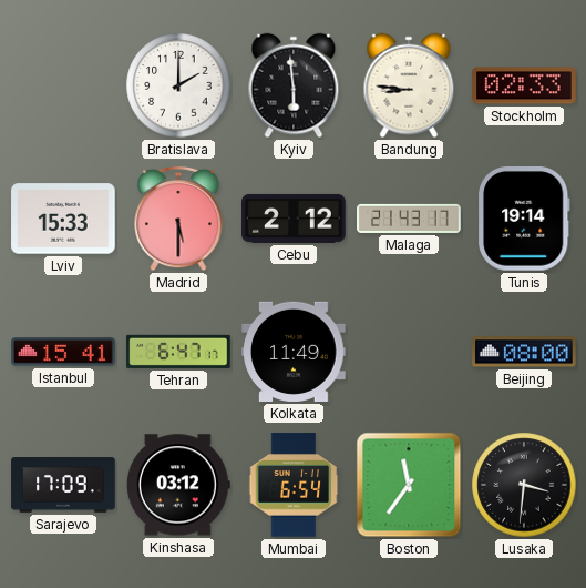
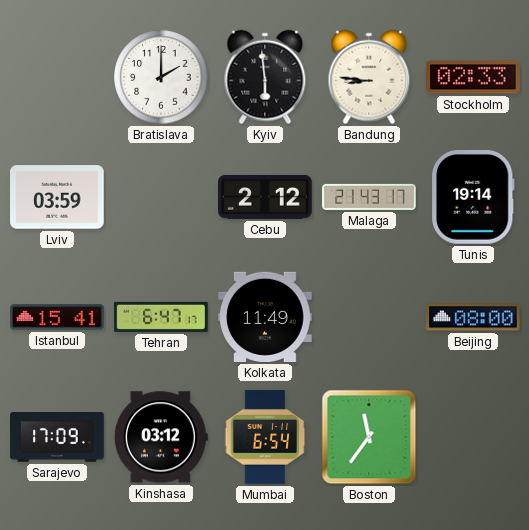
Lviv: 15:33 -> 03:59 (57, 197)
Madrid: 5:30 -> none (178, 219)
Lusaka: 3:31 -> none (524, 485)
